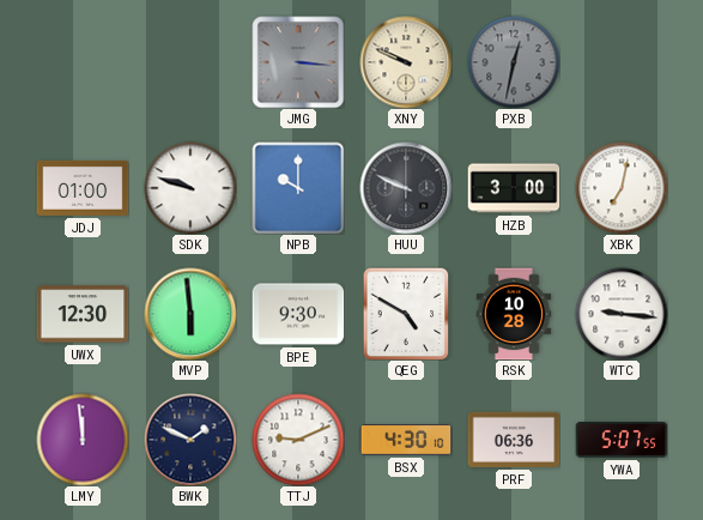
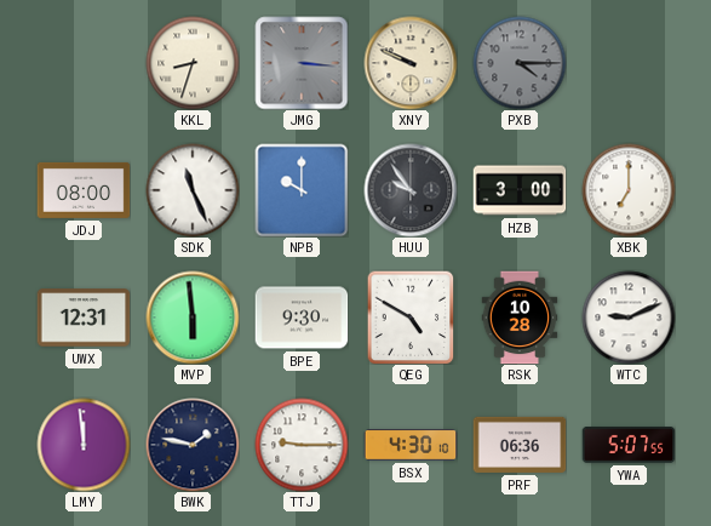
KKL: none -> 8:33 (193, 63)
PXB: 12:32 -> 4:15 (520, 63)
JDJ: 01:00 -> 08:00 (84, 190)
SDK: 9:48 -> 11:26 (193, 190)
HUU: 9:49 -> 9:54 (411, 190)
XBK: 7:02 -> 7:00 (629, 190)
UWX: 12:30 -> 12:31 (84, 318)
WTC: 9:16 -> 9:11 (629, 318)
BWK: 1:49 -> 1:47 (193, 445)
TTJ: 9:11 -> 9:15 (302, 445)
